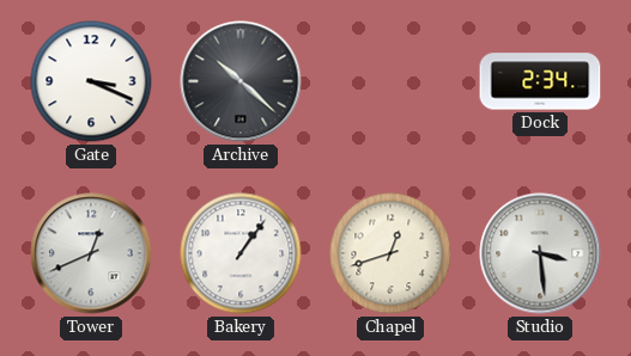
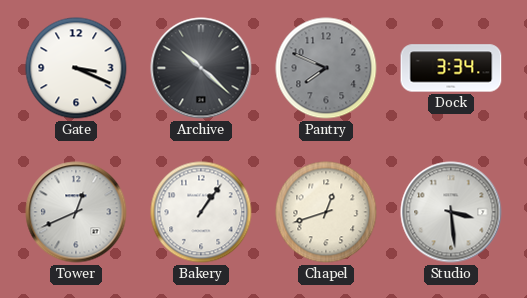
Pantry: none -> 7:49 (326, 68)
Dock: 2:34 -> 3:34 (451, 68)
